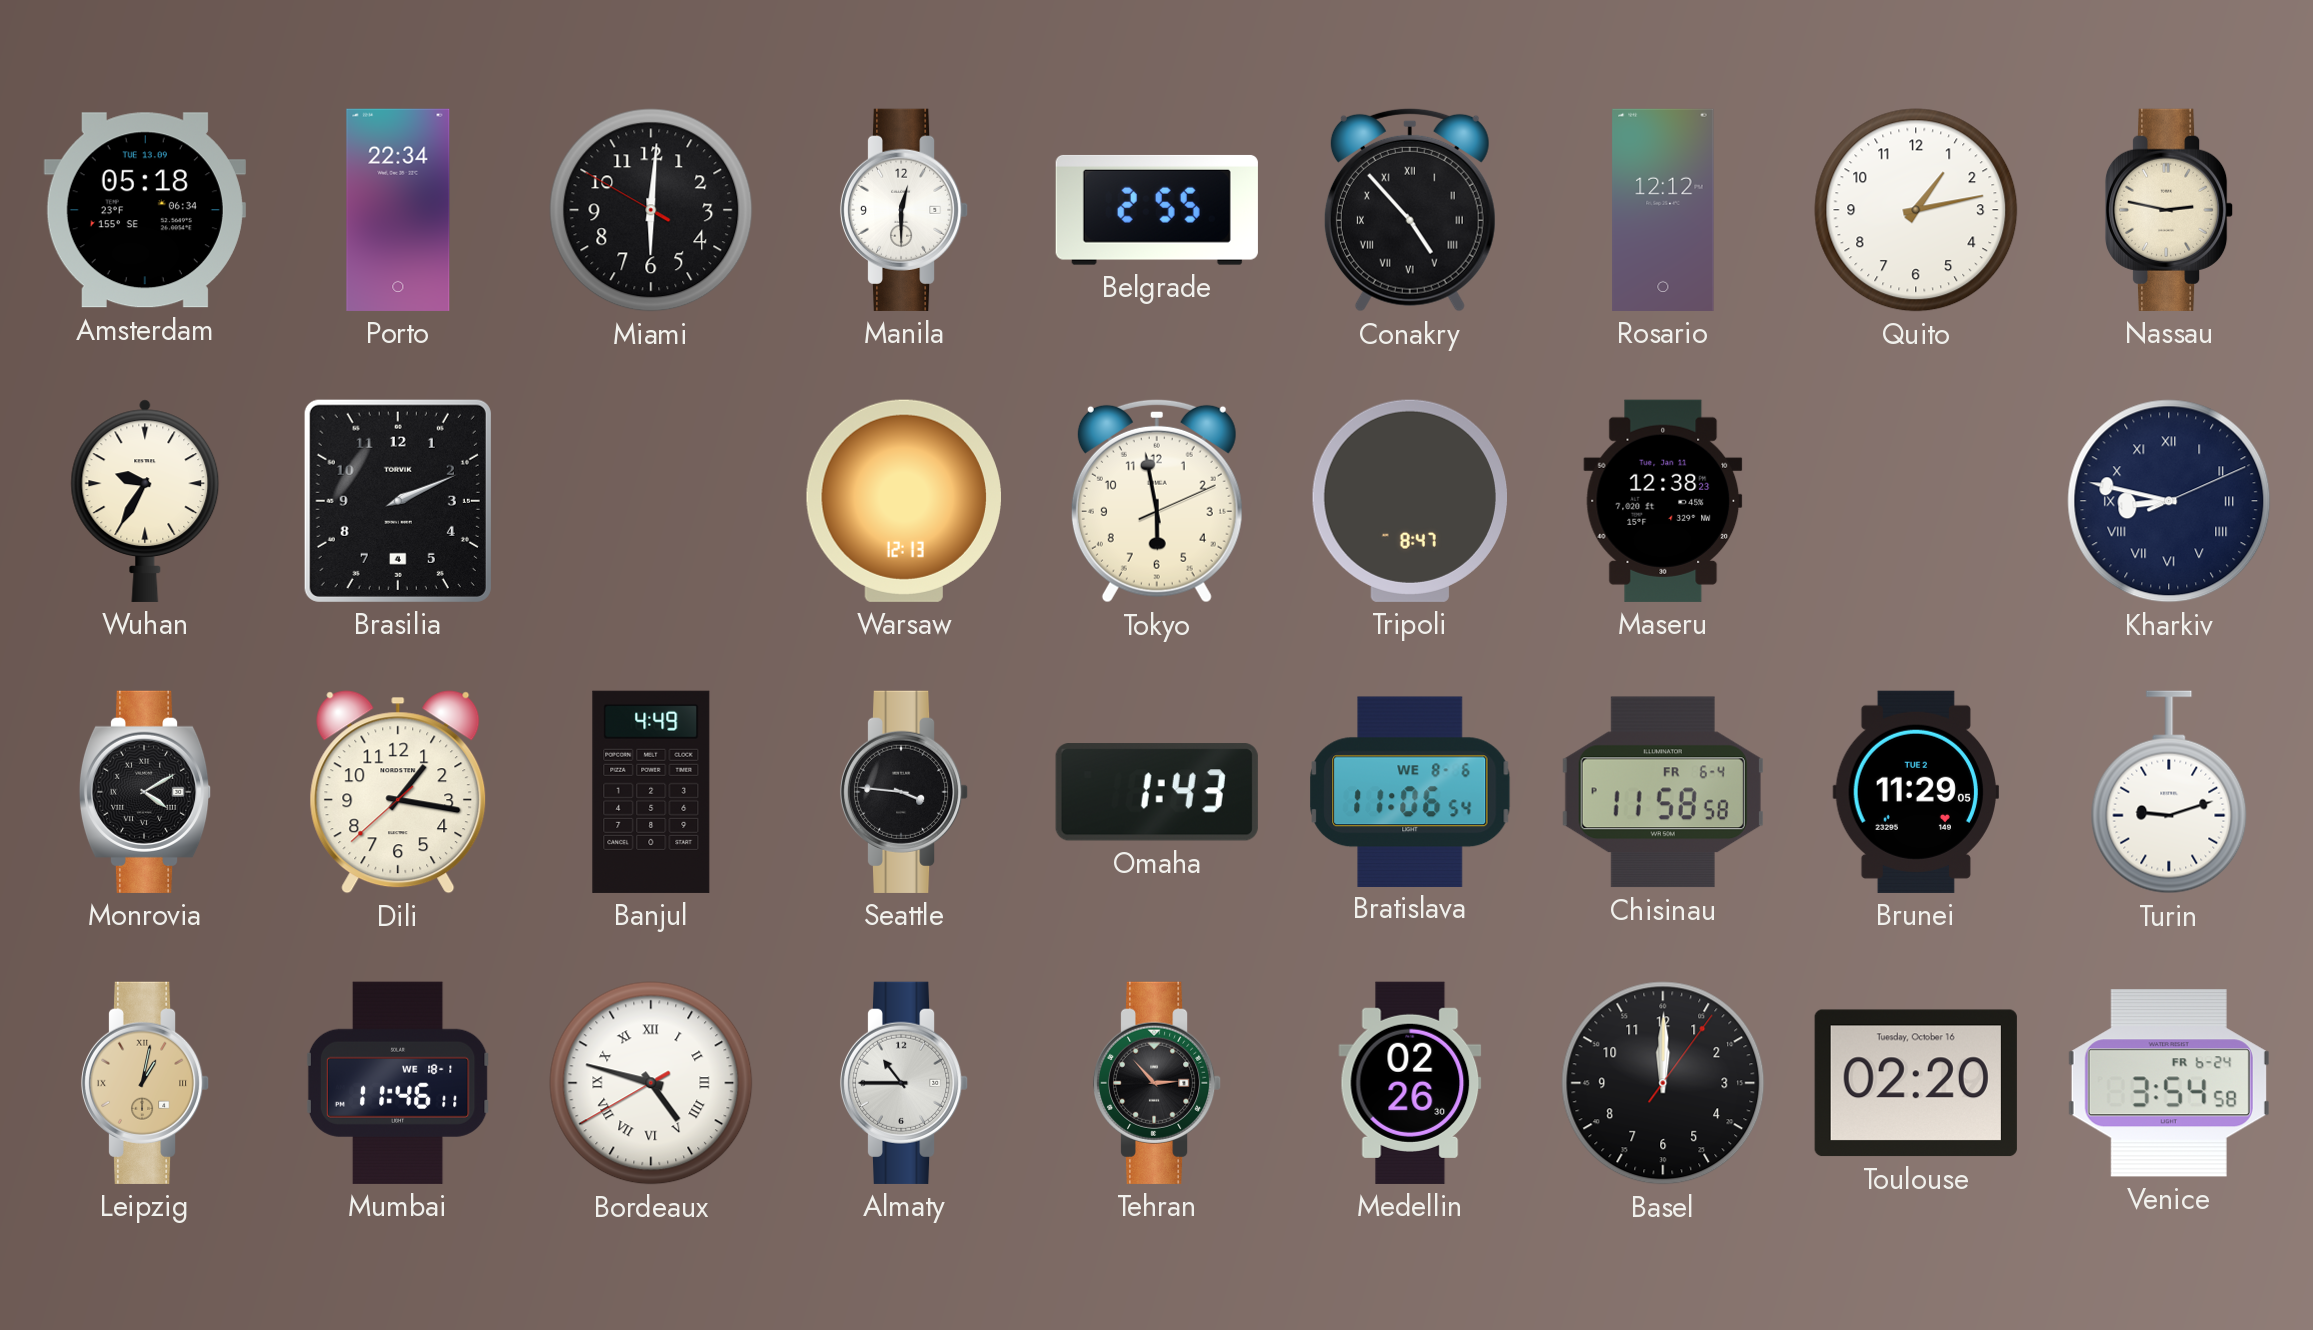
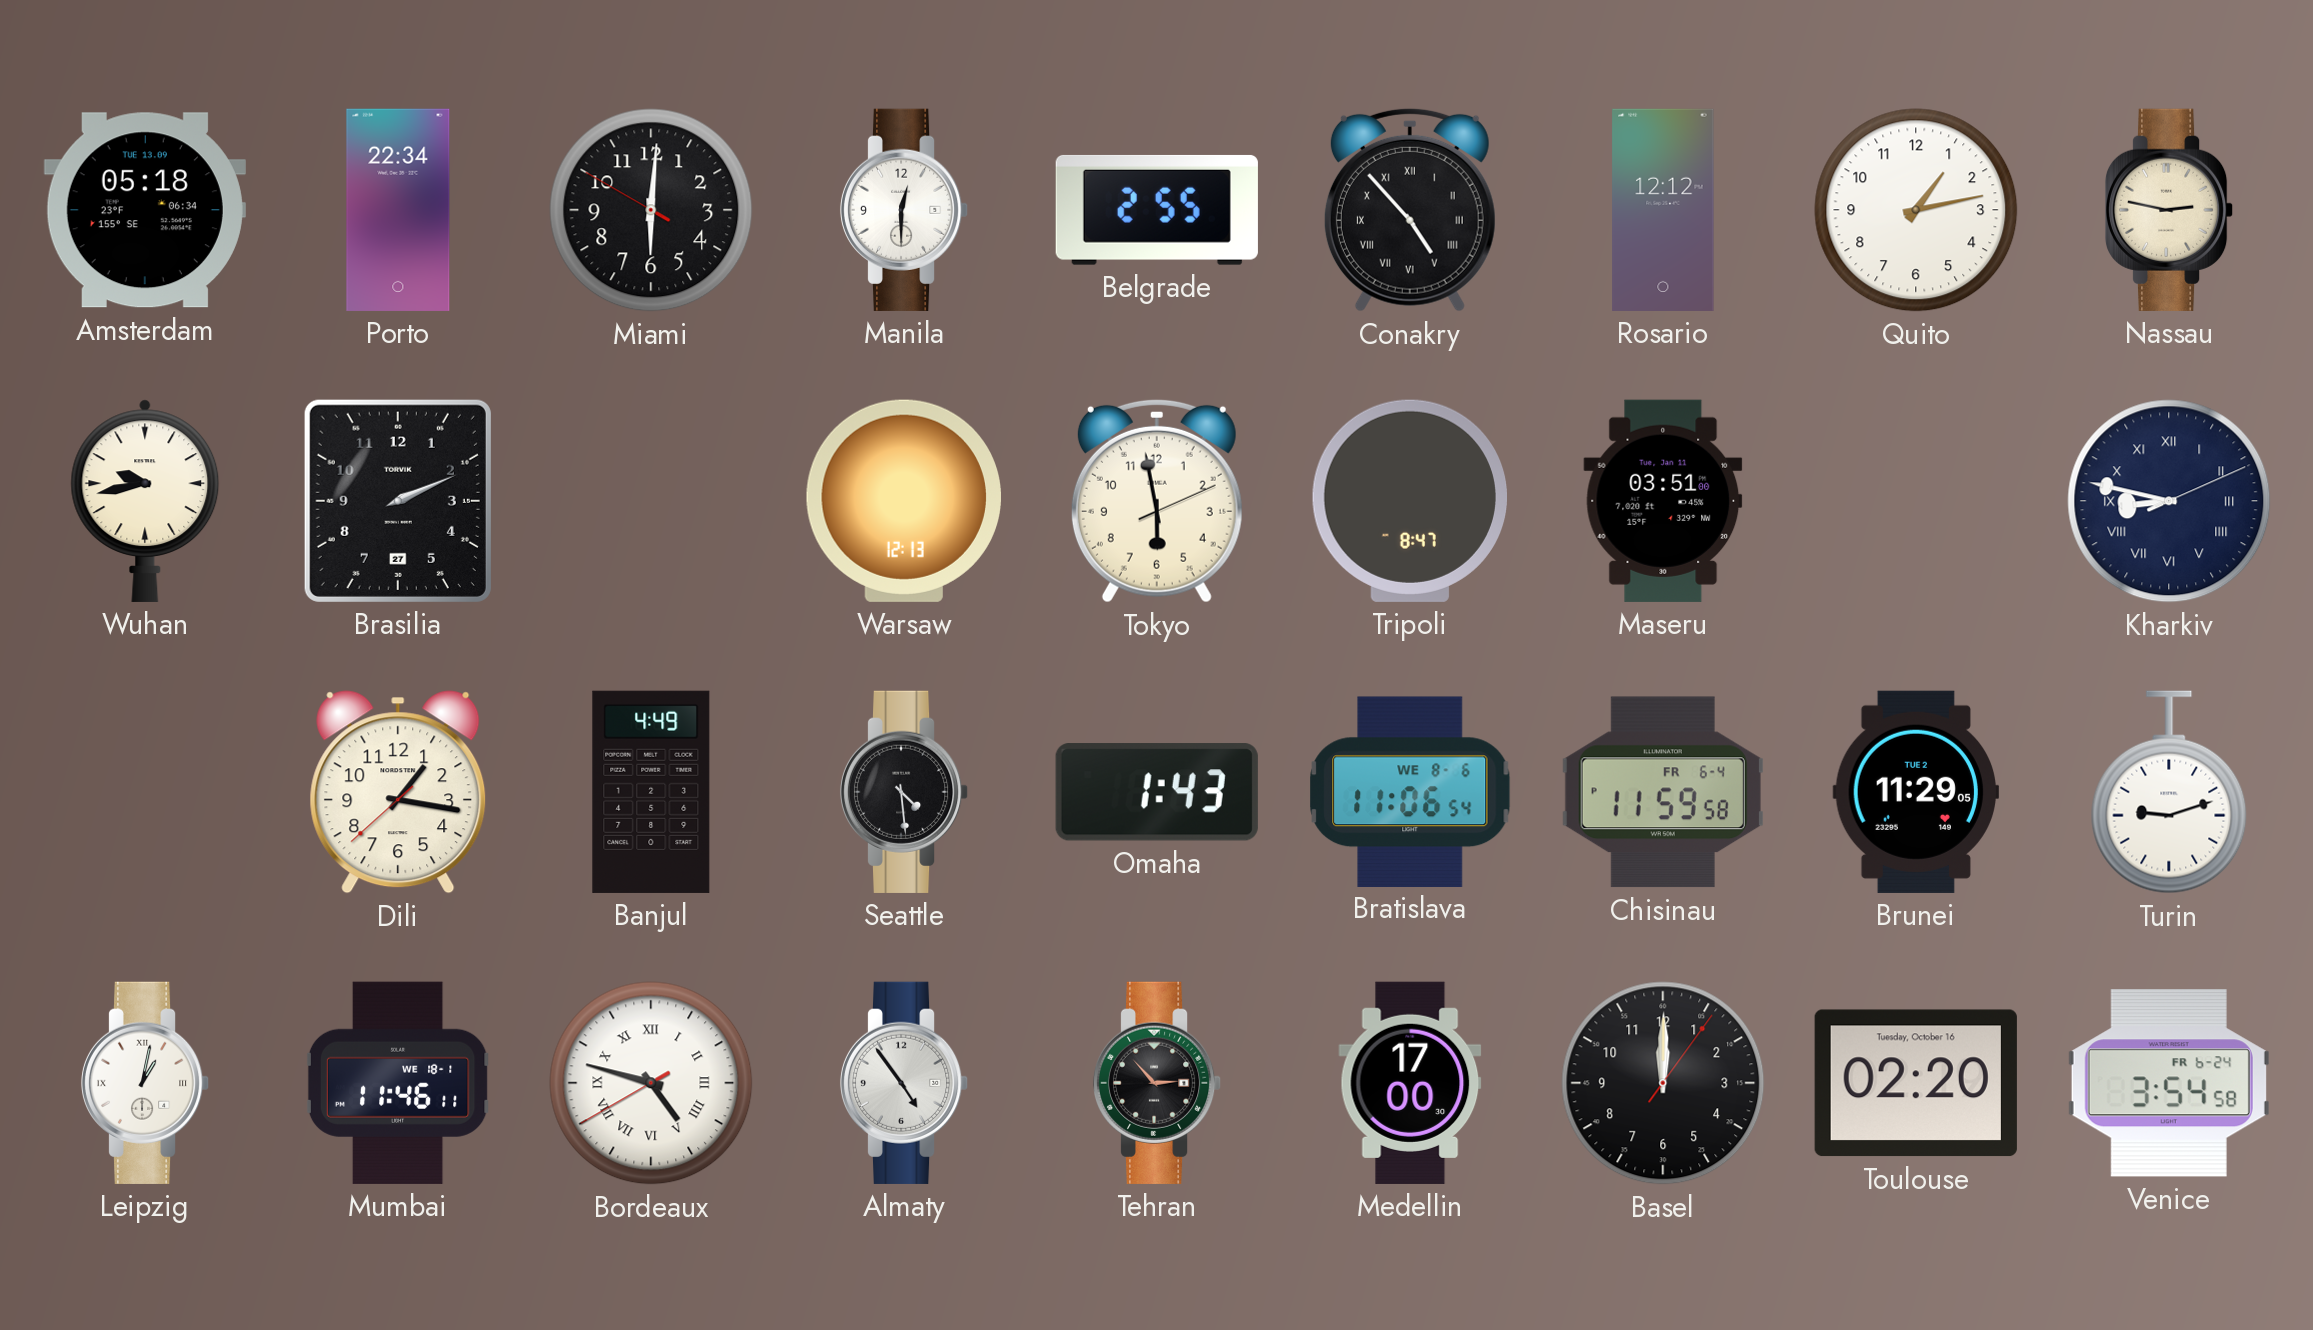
Wuhan: 9:35 -> 9:43 (145, 501)
Brasilia date: 4 -> 27 (398, 501)
Maseru: 12:38 -> 03:51 (1663, 501)
Monrovia: 4:10 -> none (145, 792)
Seattle: 3:46 -> 4:29 (904, 792)
Chisinau: 11:58 -> 11:59 (1663, 792)
Leipzig dial: champagne -> white (145, 1083)
Almaty: 10:45 -> 4:54 (904, 1083)
Medellin: 02:26 -> 17:00 (1410, 1083)
